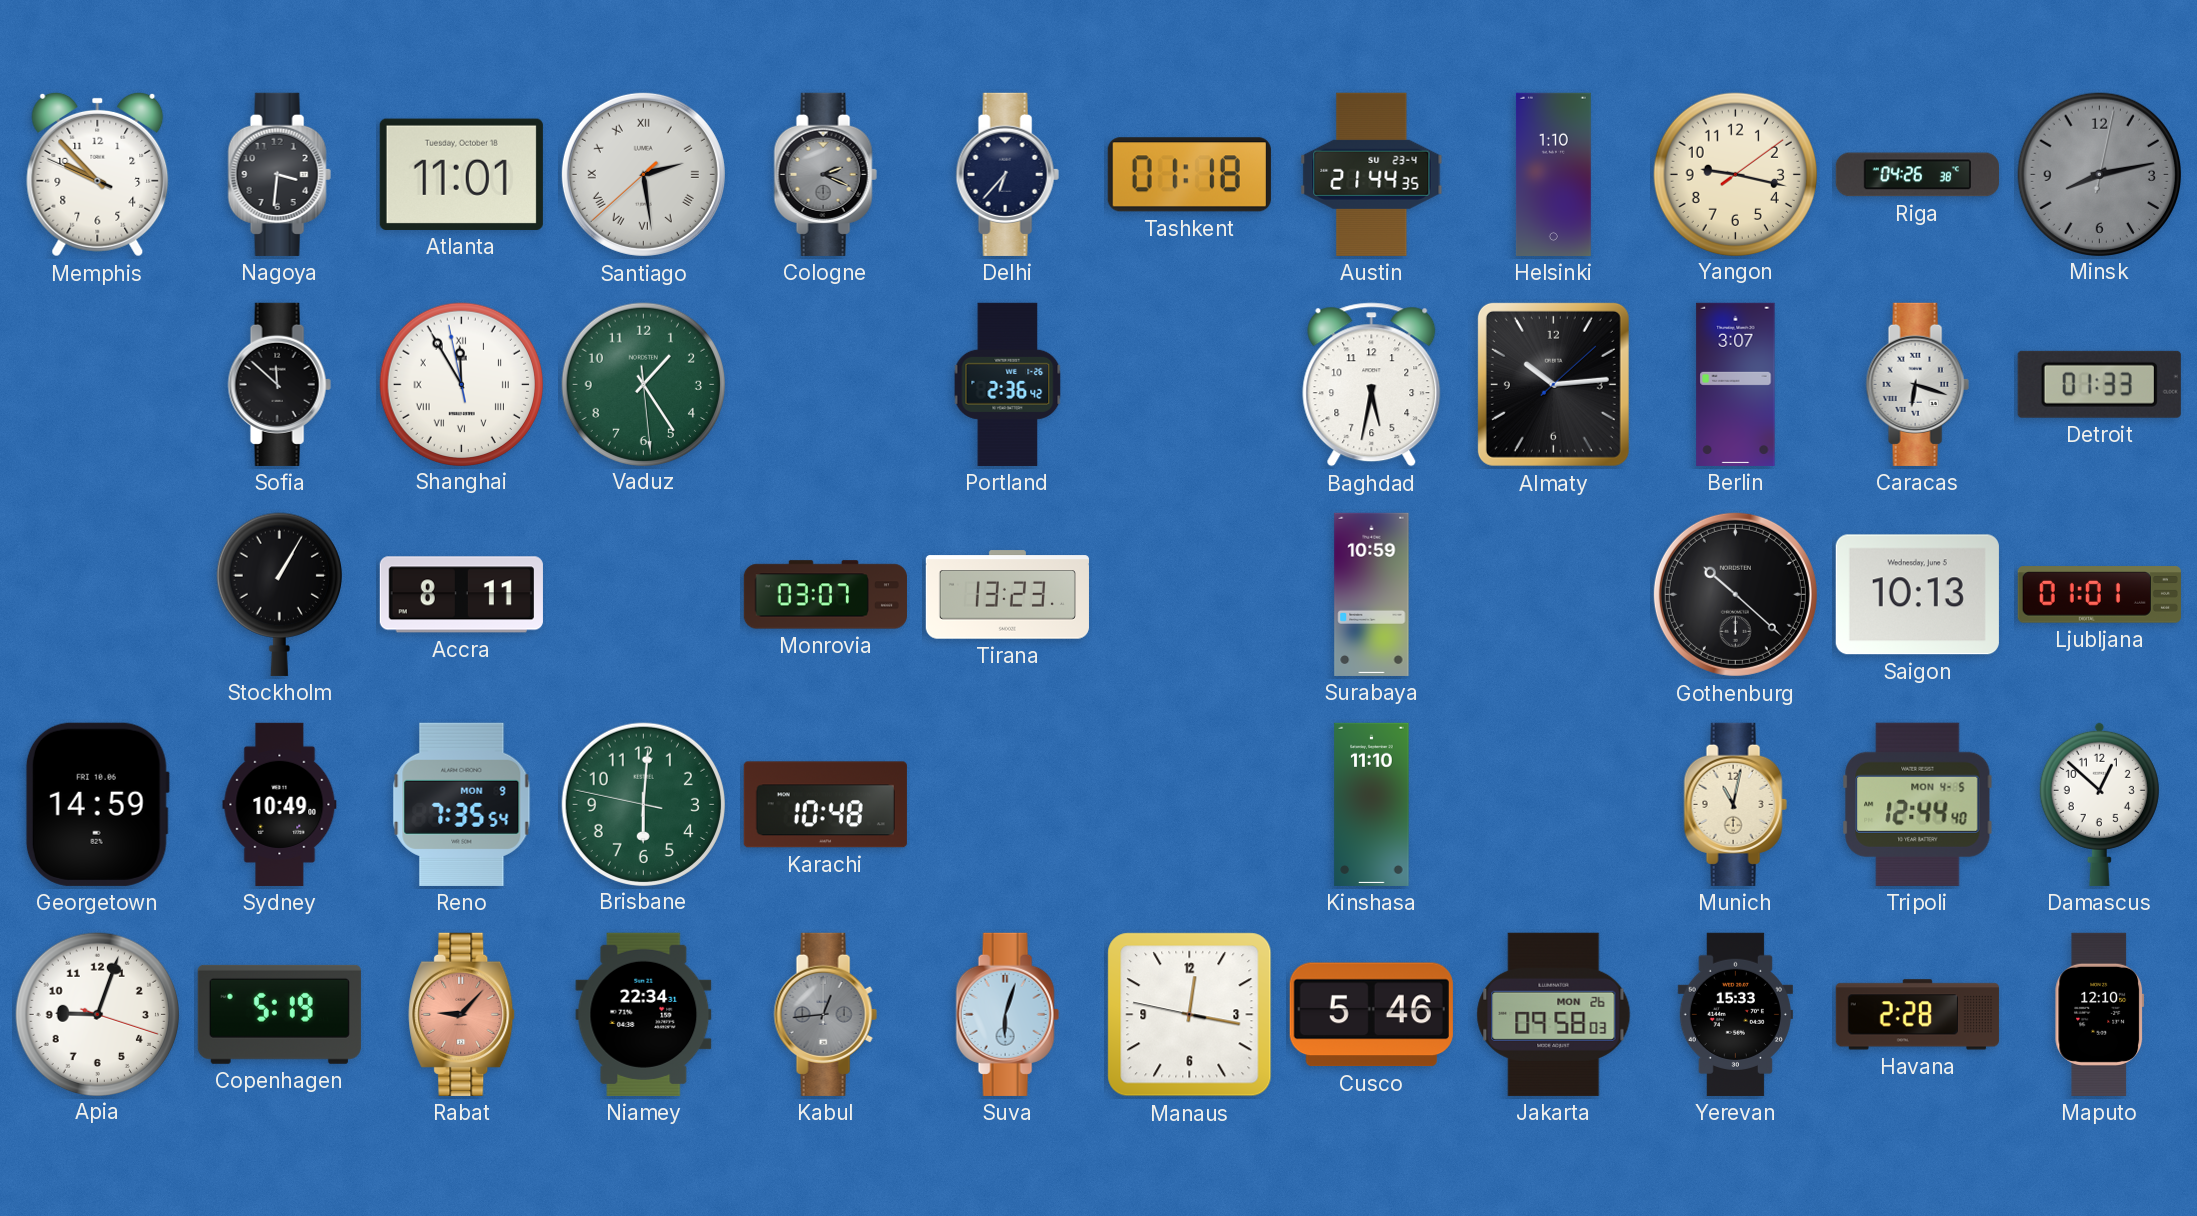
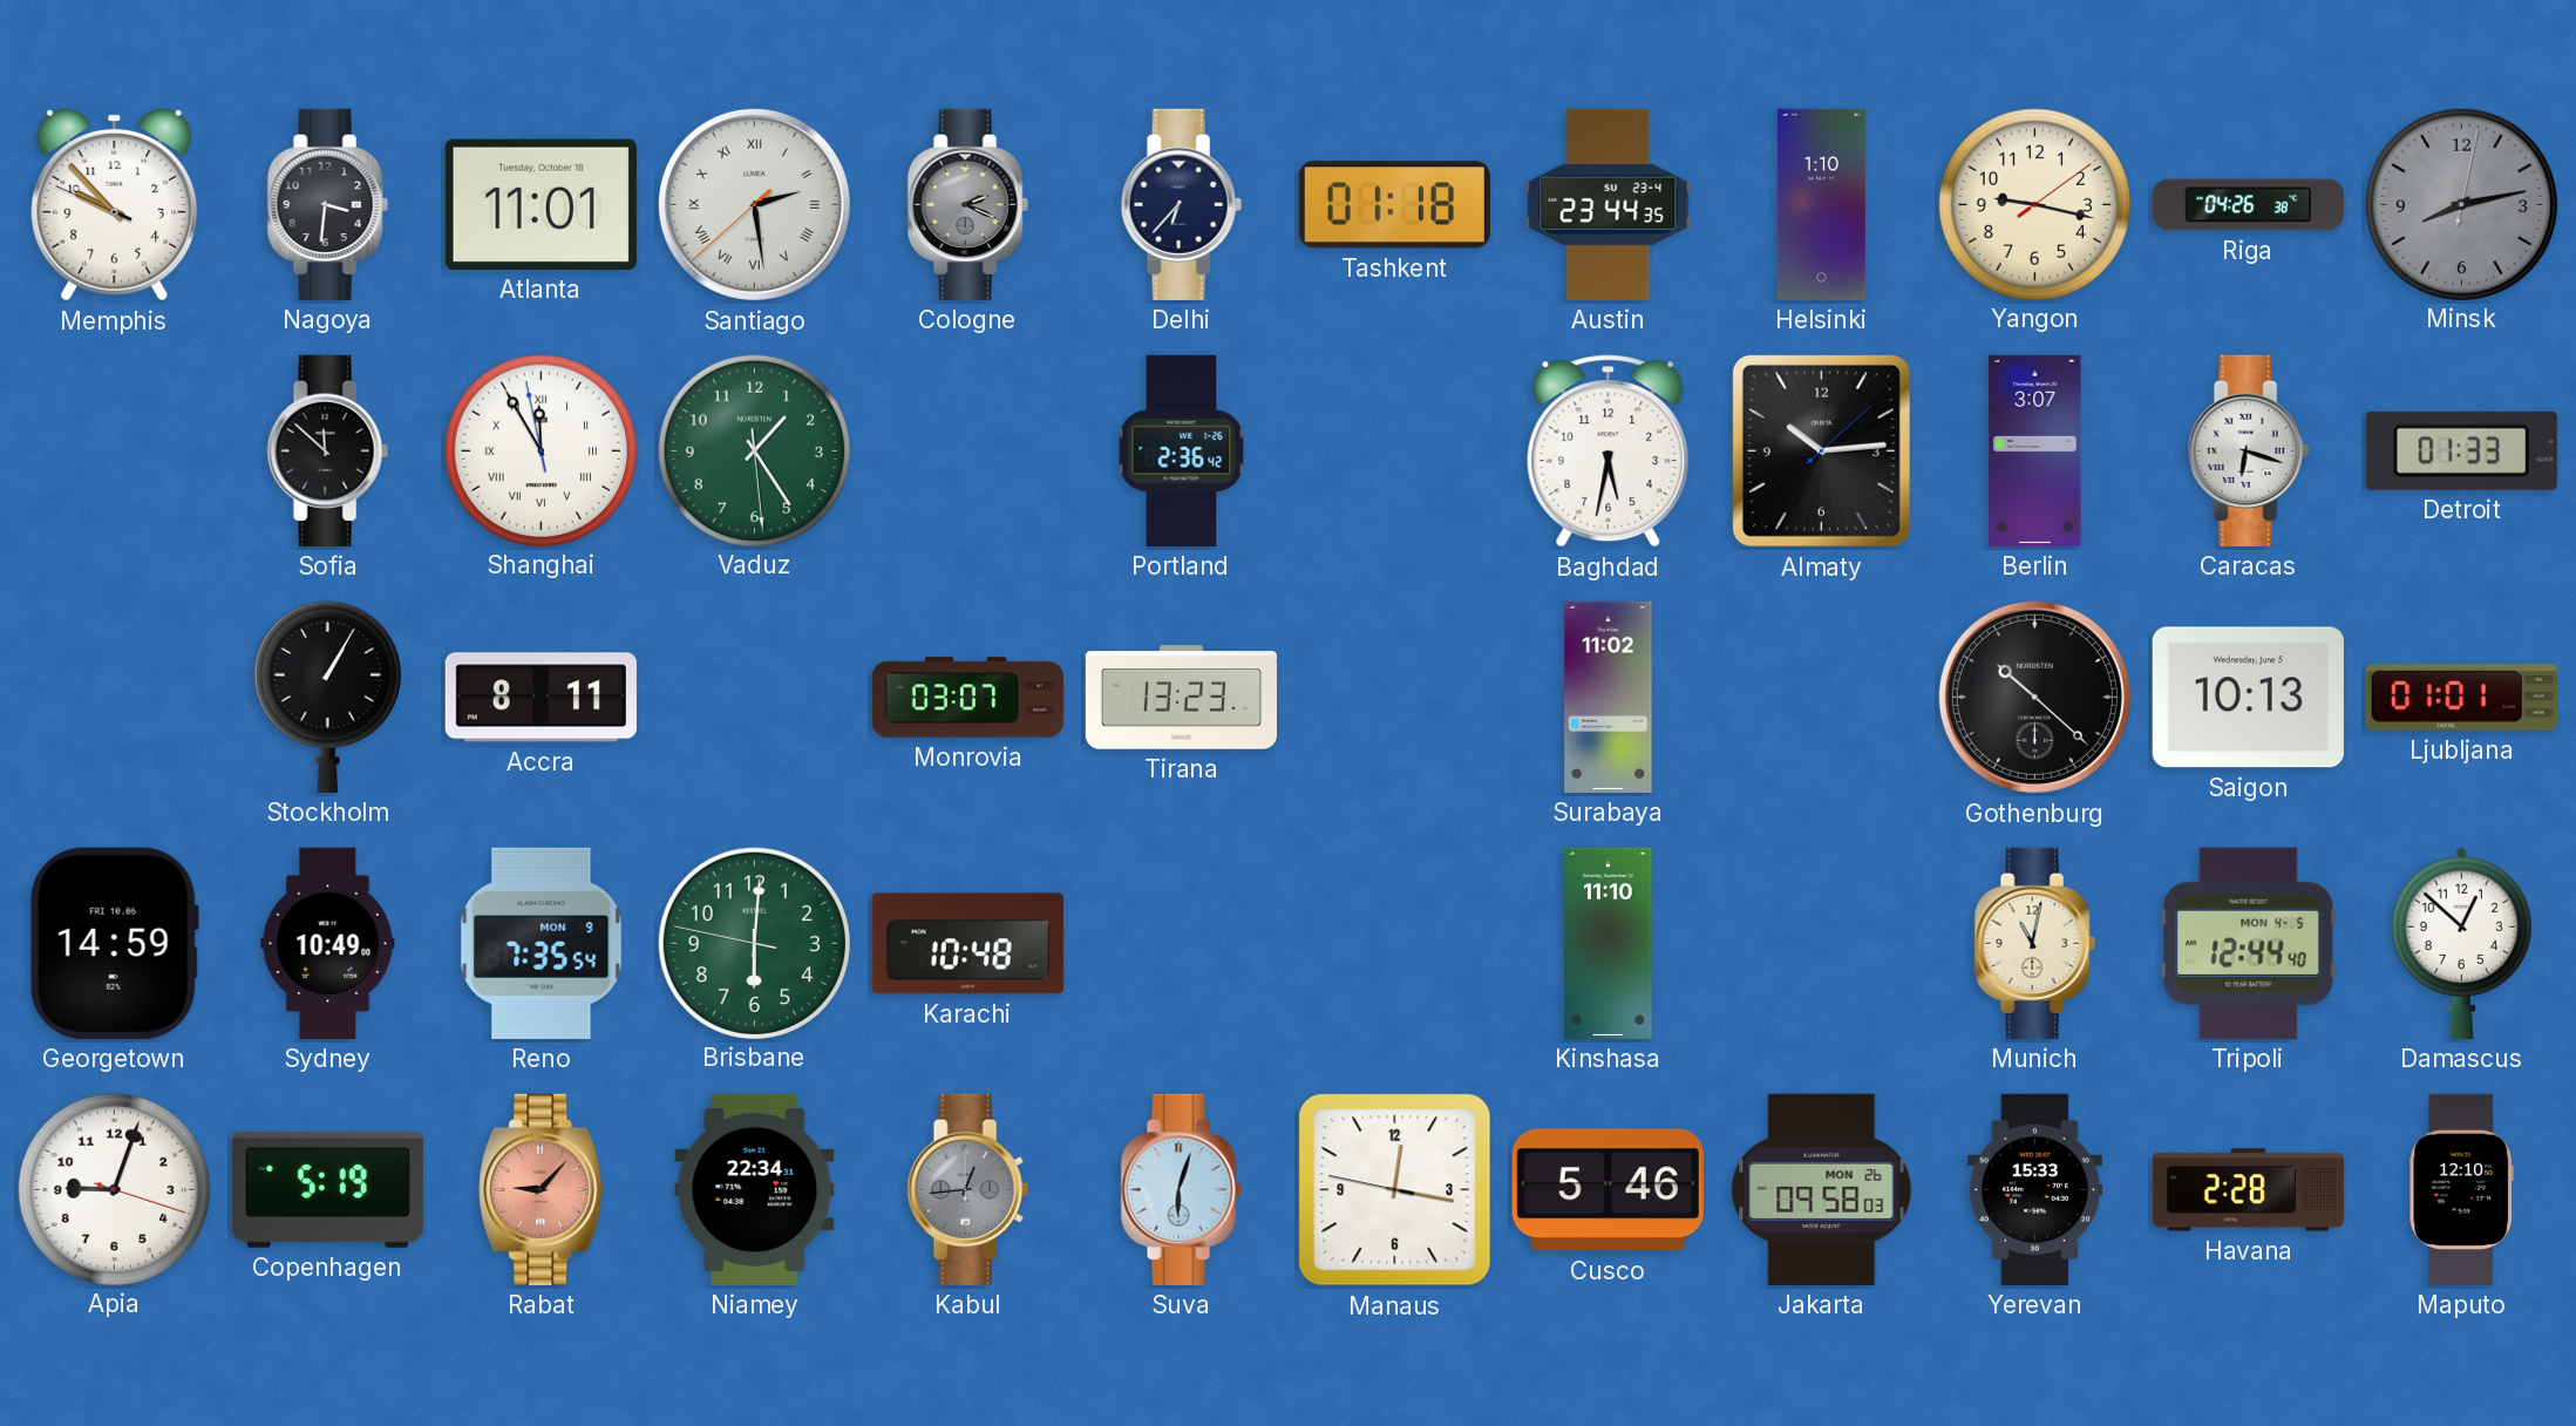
Austin: 21:44 -> 23:44 (1609, 204)
Surabaya: 10:59 -> 11:02 (1609, 697)
